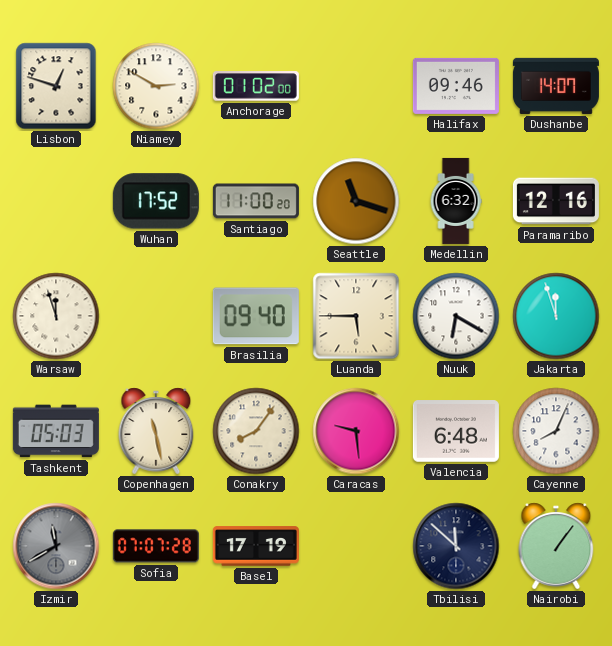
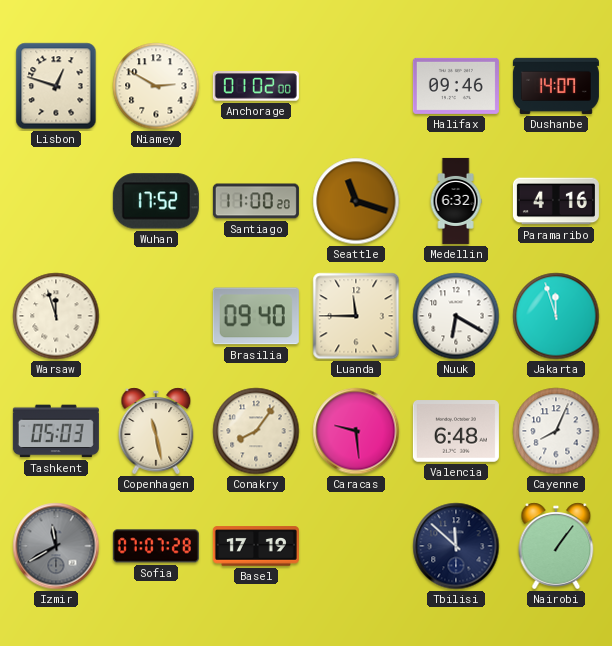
Paramaribo: 12:16 -> 4:16 (556, 201)
Luanda: 5:45 -> 11:45 (356, 316)
